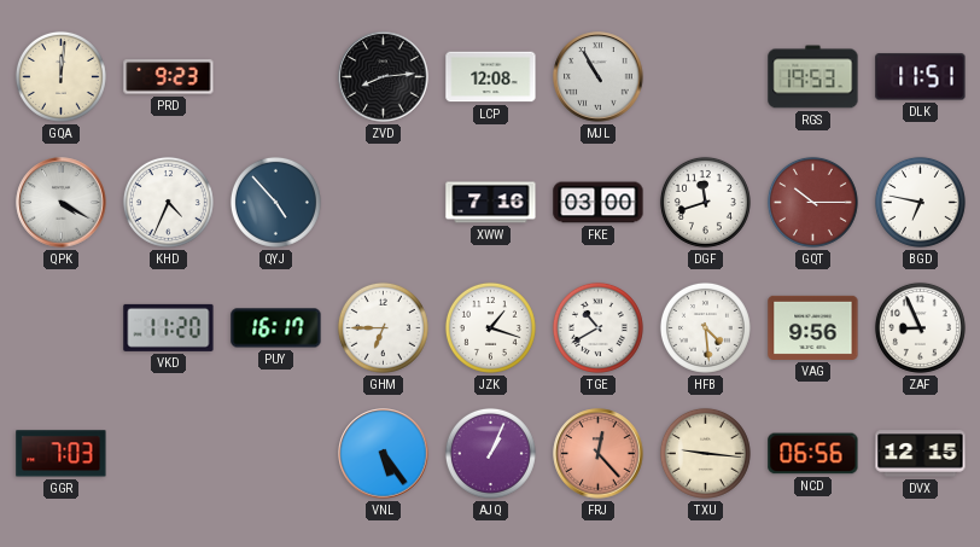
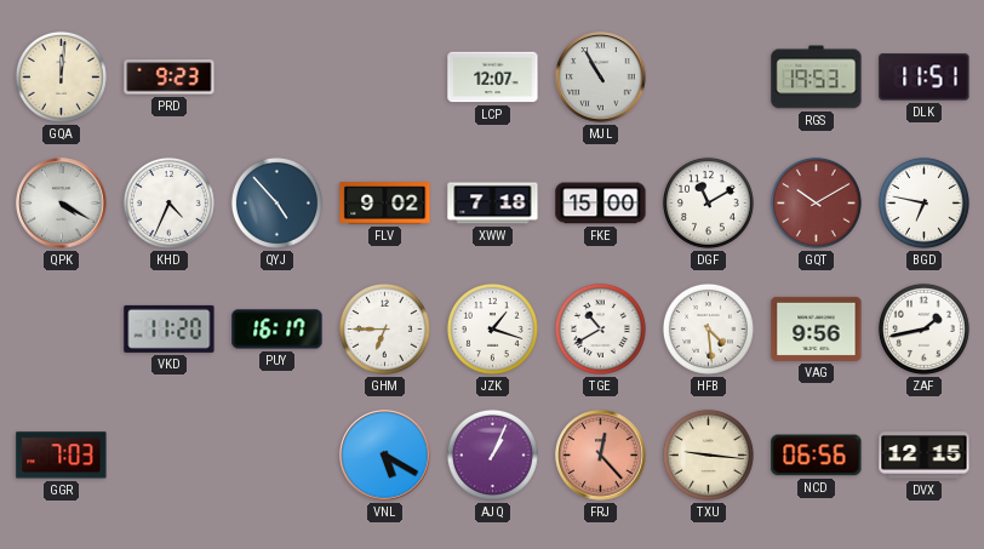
ZVD: 8:14 -> none (384, 77)
LCP: 12:08 -> 12:07 (493, 78)
FLV: none -> 9:02 (385, 204)
XWW: 7:16 -> 7:18 (493, 204)
FKE: 03:00 -> 15:00 (601, 204)
DGF: 11:42 -> 11:10 (708, 202)
GQT: 10:15 -> 10:10 (816, 202)
ZAF: 8:56 -> 1:43 (923, 328)
VNL: 5:24 -> 5:20 (385, 456)
